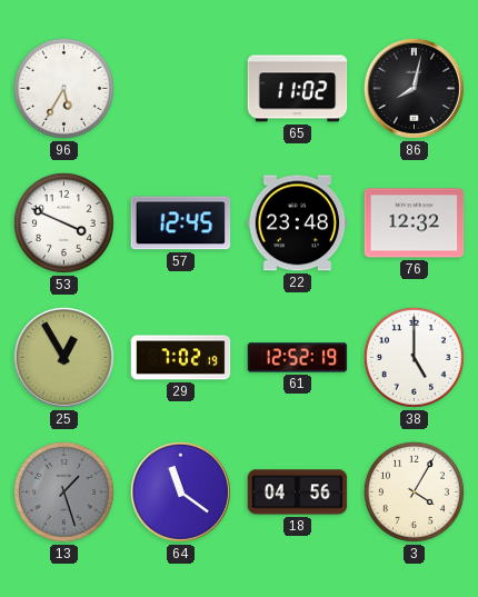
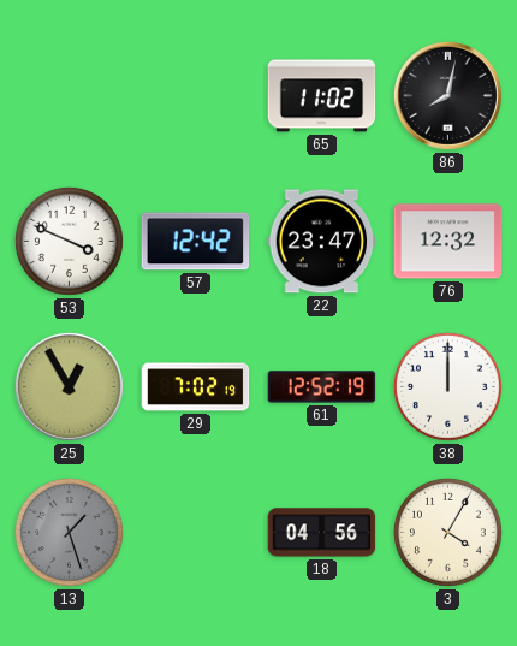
96: 5:35 -> none (63, 88)
57: 12:45 -> 12:42 (196, 242)
22: 23:48 -> 23:47 (322, 242)
38: 5:00 -> 12:00 (447, 386)
64: 11:21 -> none (180, 491)
